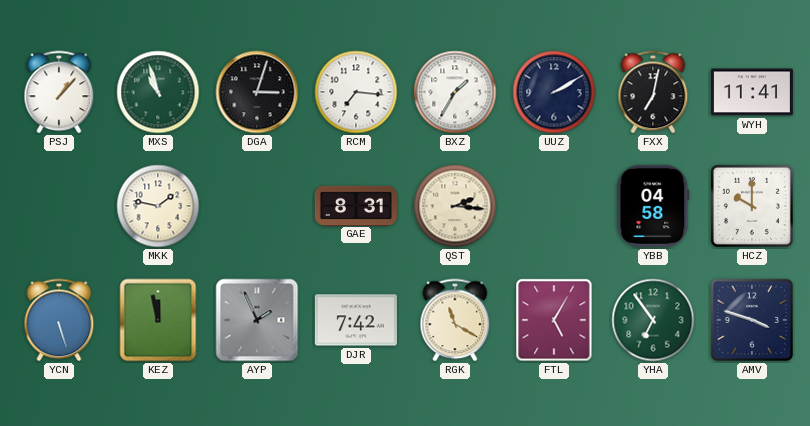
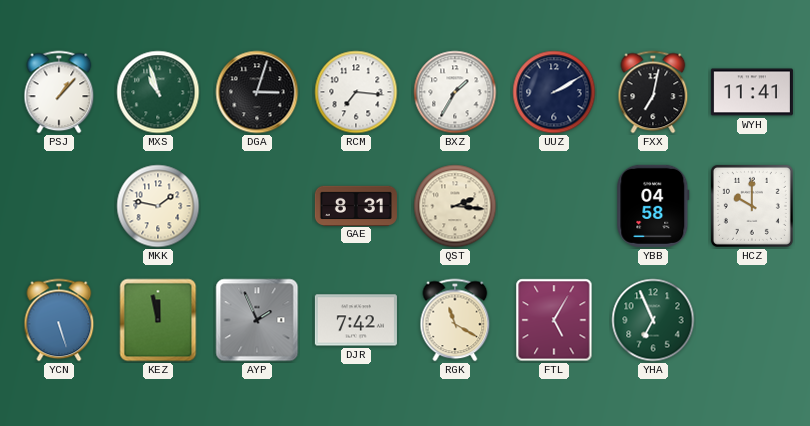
YHA: 6:54 -> 6:56 (653, 320)
AMV: 3:48 -> none (752, 320)
